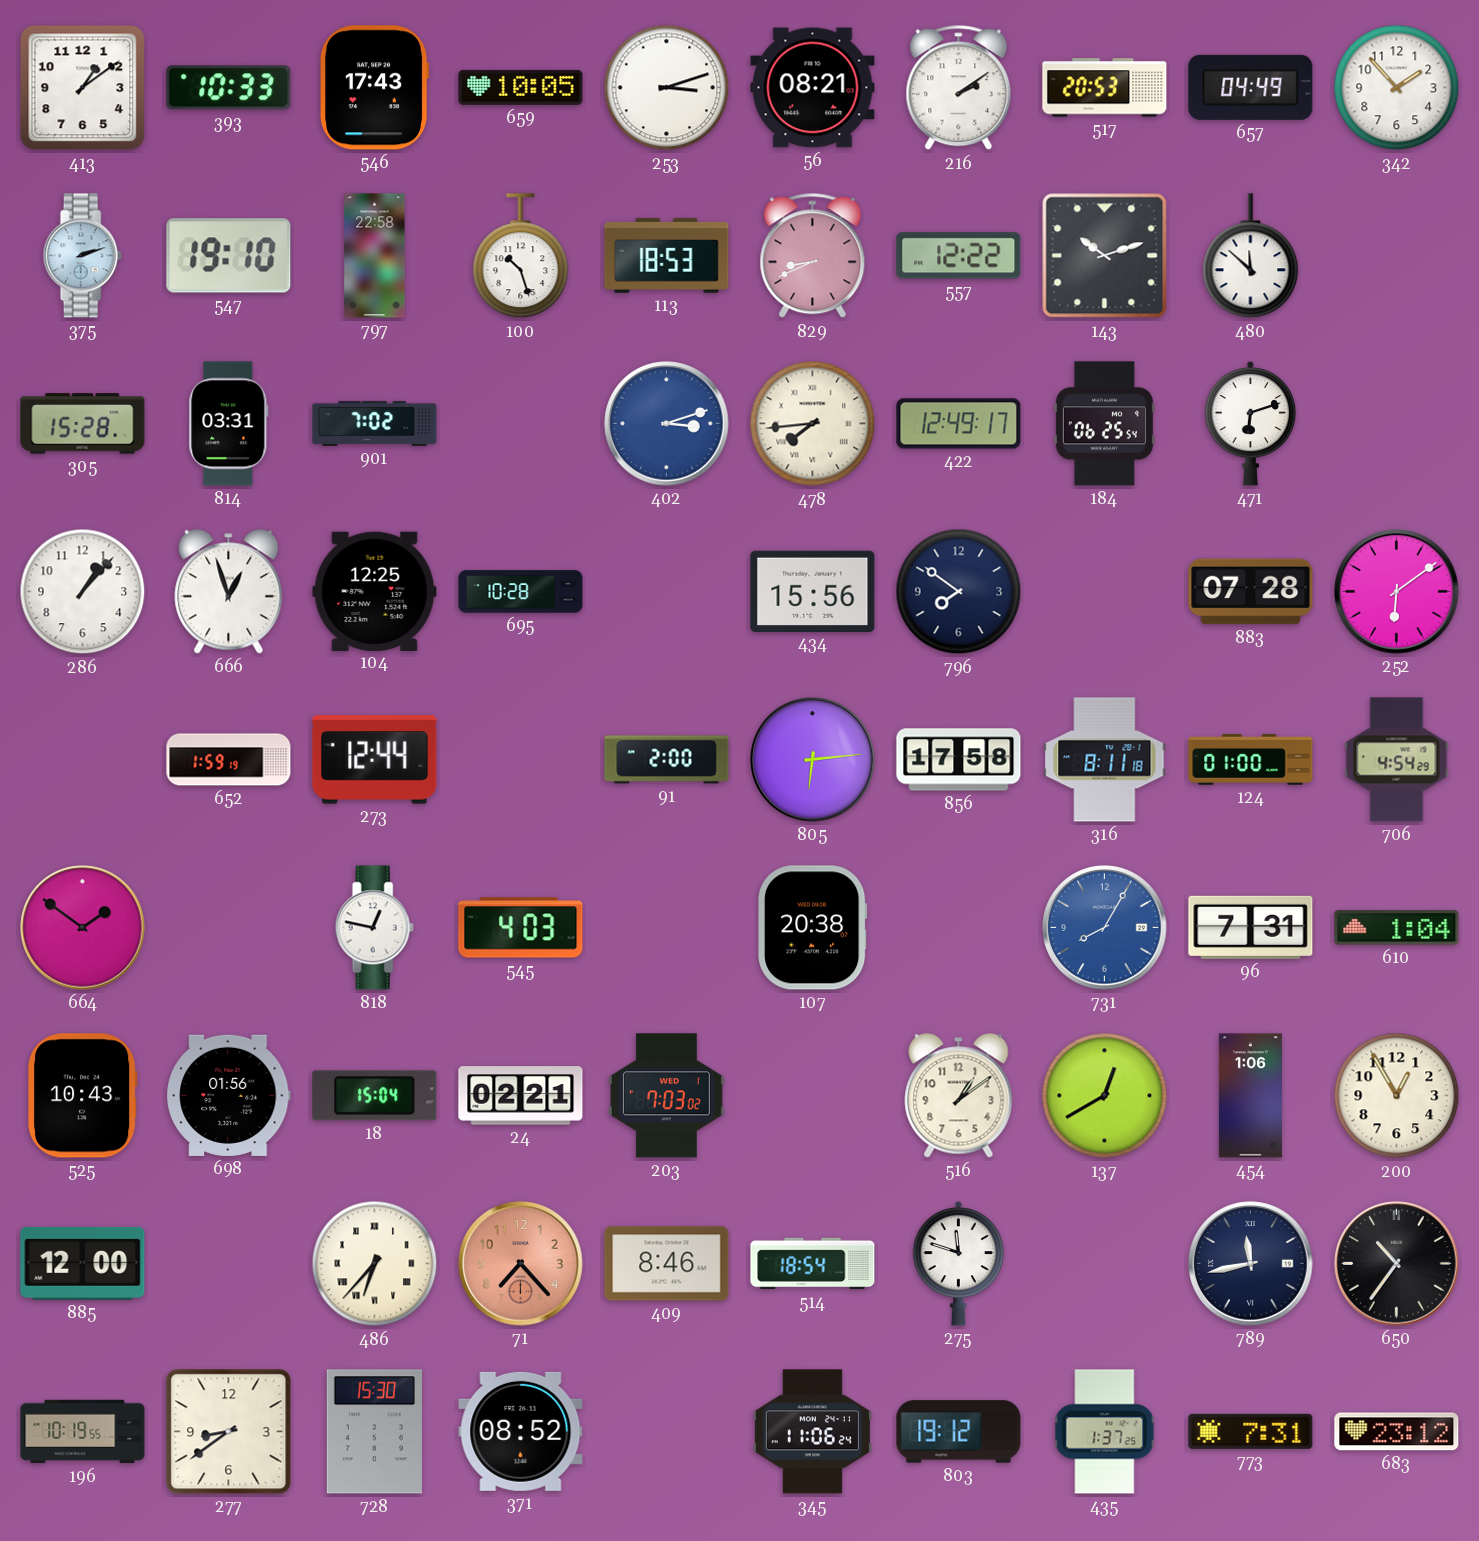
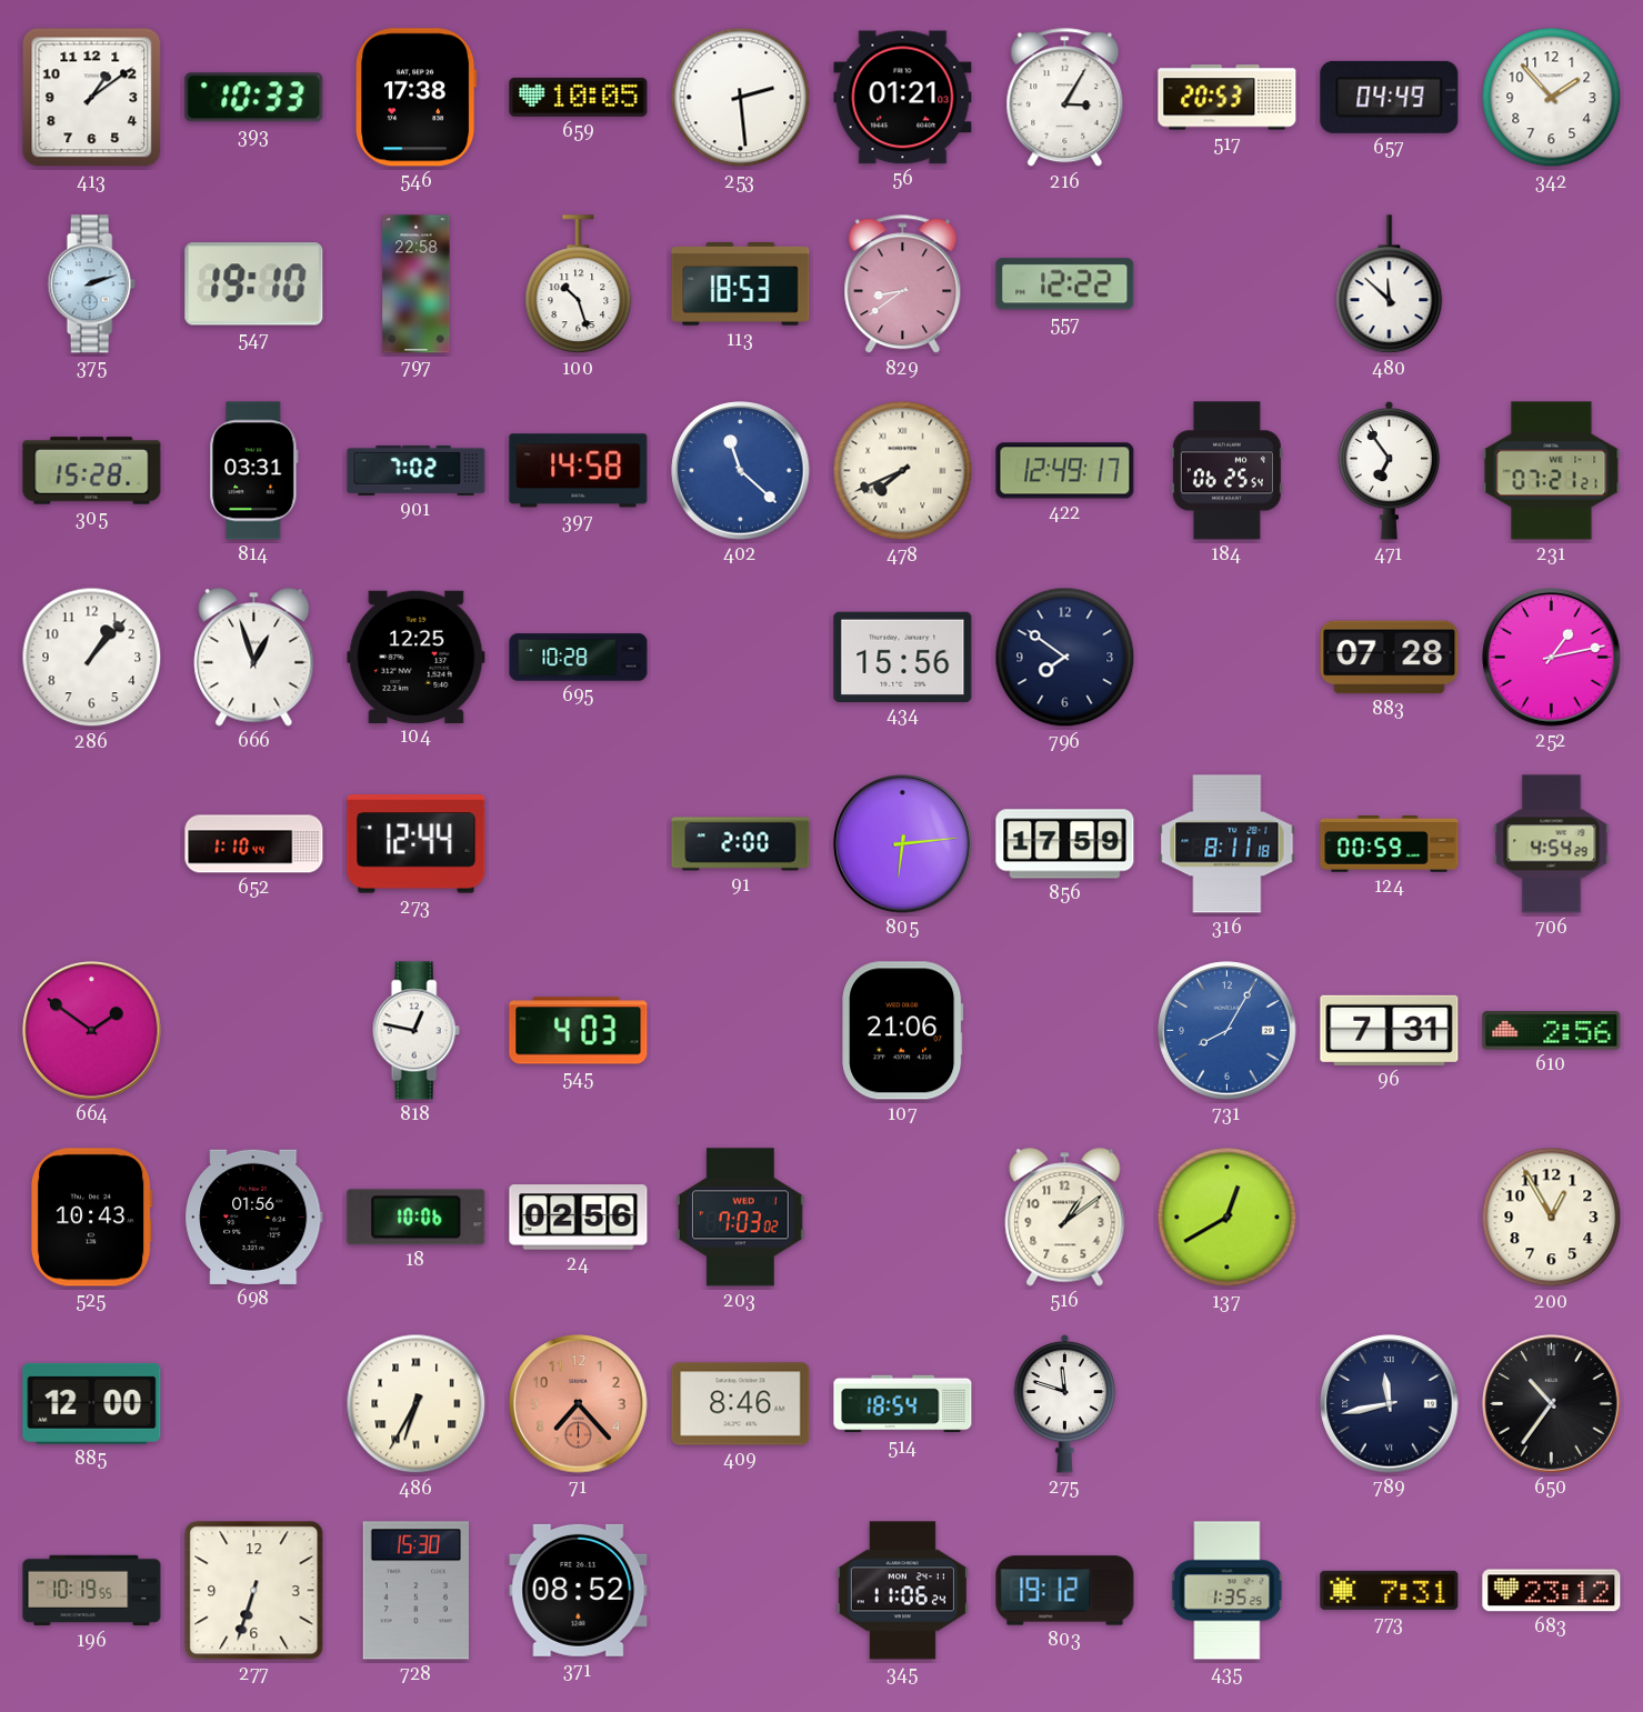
546: 17:43 -> 17:38 (417, 98)
253: 3:12 -> 2:29 (741, 98)
56: 08:21 -> 01:21 (903, 98)
216: 2:09 -> 3:05 (1065, 98)
829: 8:41 -> 8:39 (903, 284)
143: 10:12 -> none (1105, 256)
397: none -> 14:58 (579, 471)
402: 3:12 -> 11:22 (741, 471)
478: 7:44 -> 7:41 (903, 471)
471: 6:12 -> 6:54 (1390, 470)
231: none -> 07:21 (1552, 471)
252: 6:09 -> 1:13 (1552, 658)
652: 1:59 -> 1:10 (254, 844)
856: 17:58 -> 17:59 (1065, 844)
124: 01:00 -> 00:59 (1390, 844)
107: 20:38 -> 21:06 (903, 1031)
610: 1:04 -> 2:56 (1552, 1031)
18: 15:04 -> 10:06 (417, 1218)
24: 02:21 -> 02:56 (579, 1218)
454: 1:06 -> none (1250, 1096)
486: 6:37 -> 6:35 (417, 1404)
277: 8:39 -> 6:33 (254, 1591)
435: 1:37 -> 1:35 (1228, 1591)
